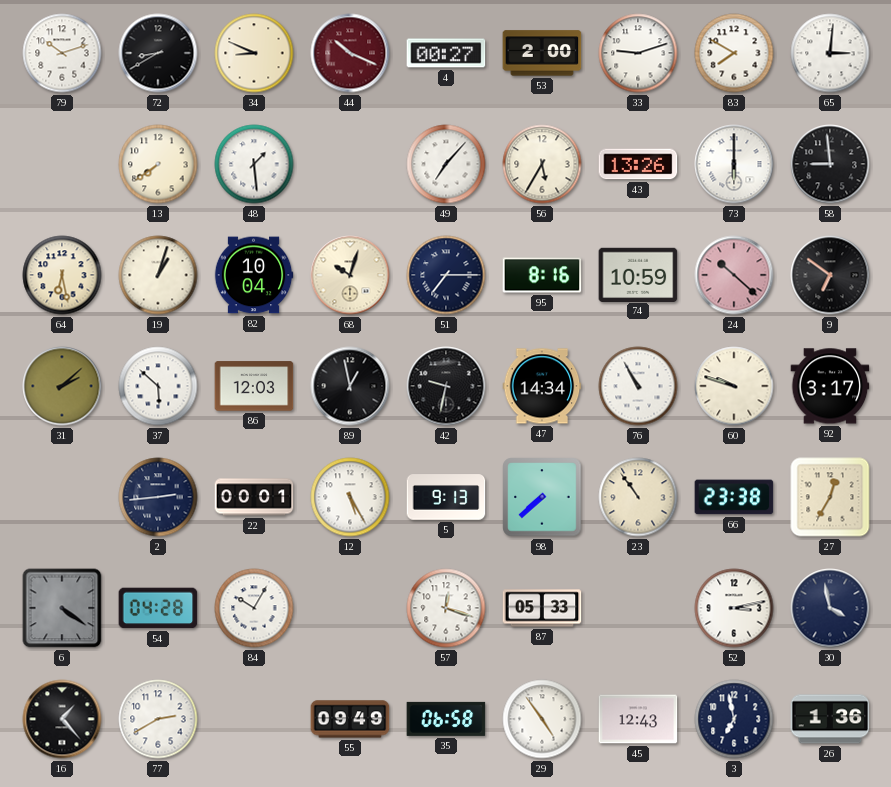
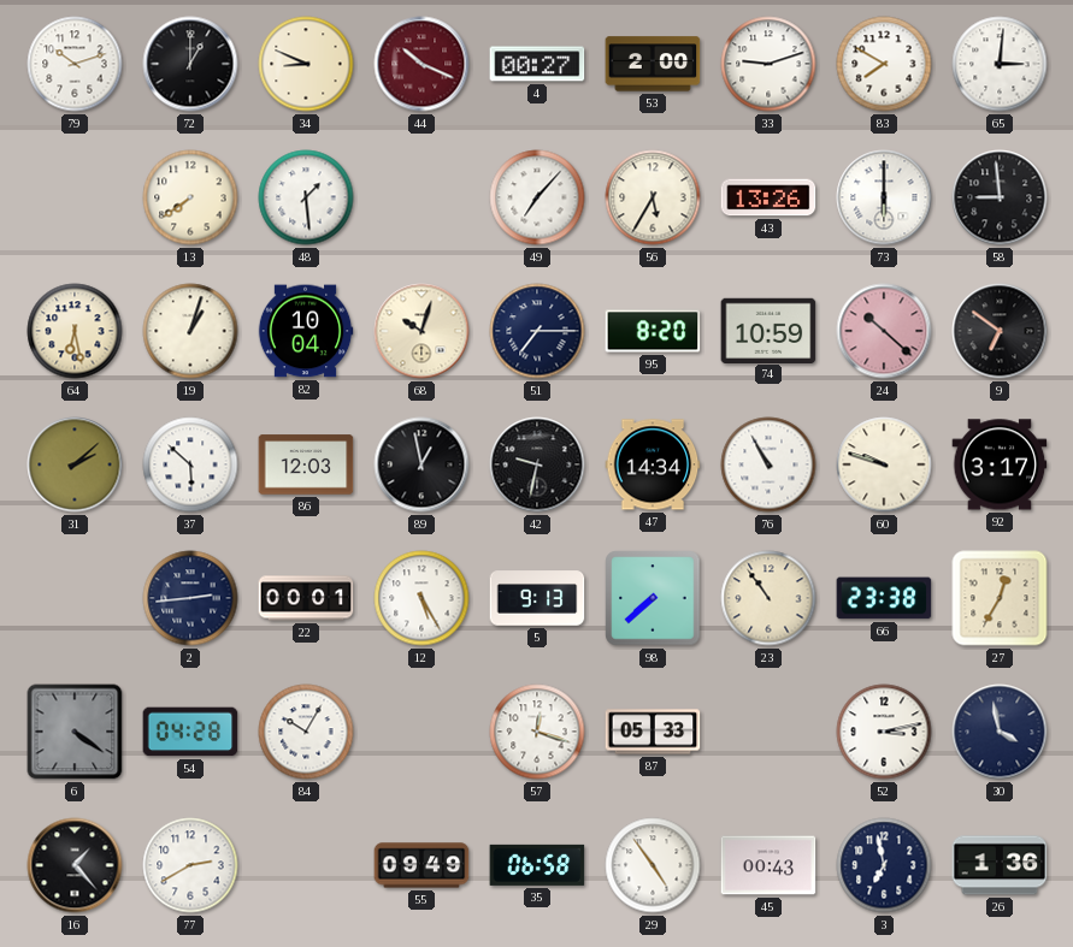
72: 8:40 -> 1:00 (190, 64)
95: 8:16 -> 8:20 (653, 331)
45: 12:43 -> 00:43 (768, 865)
